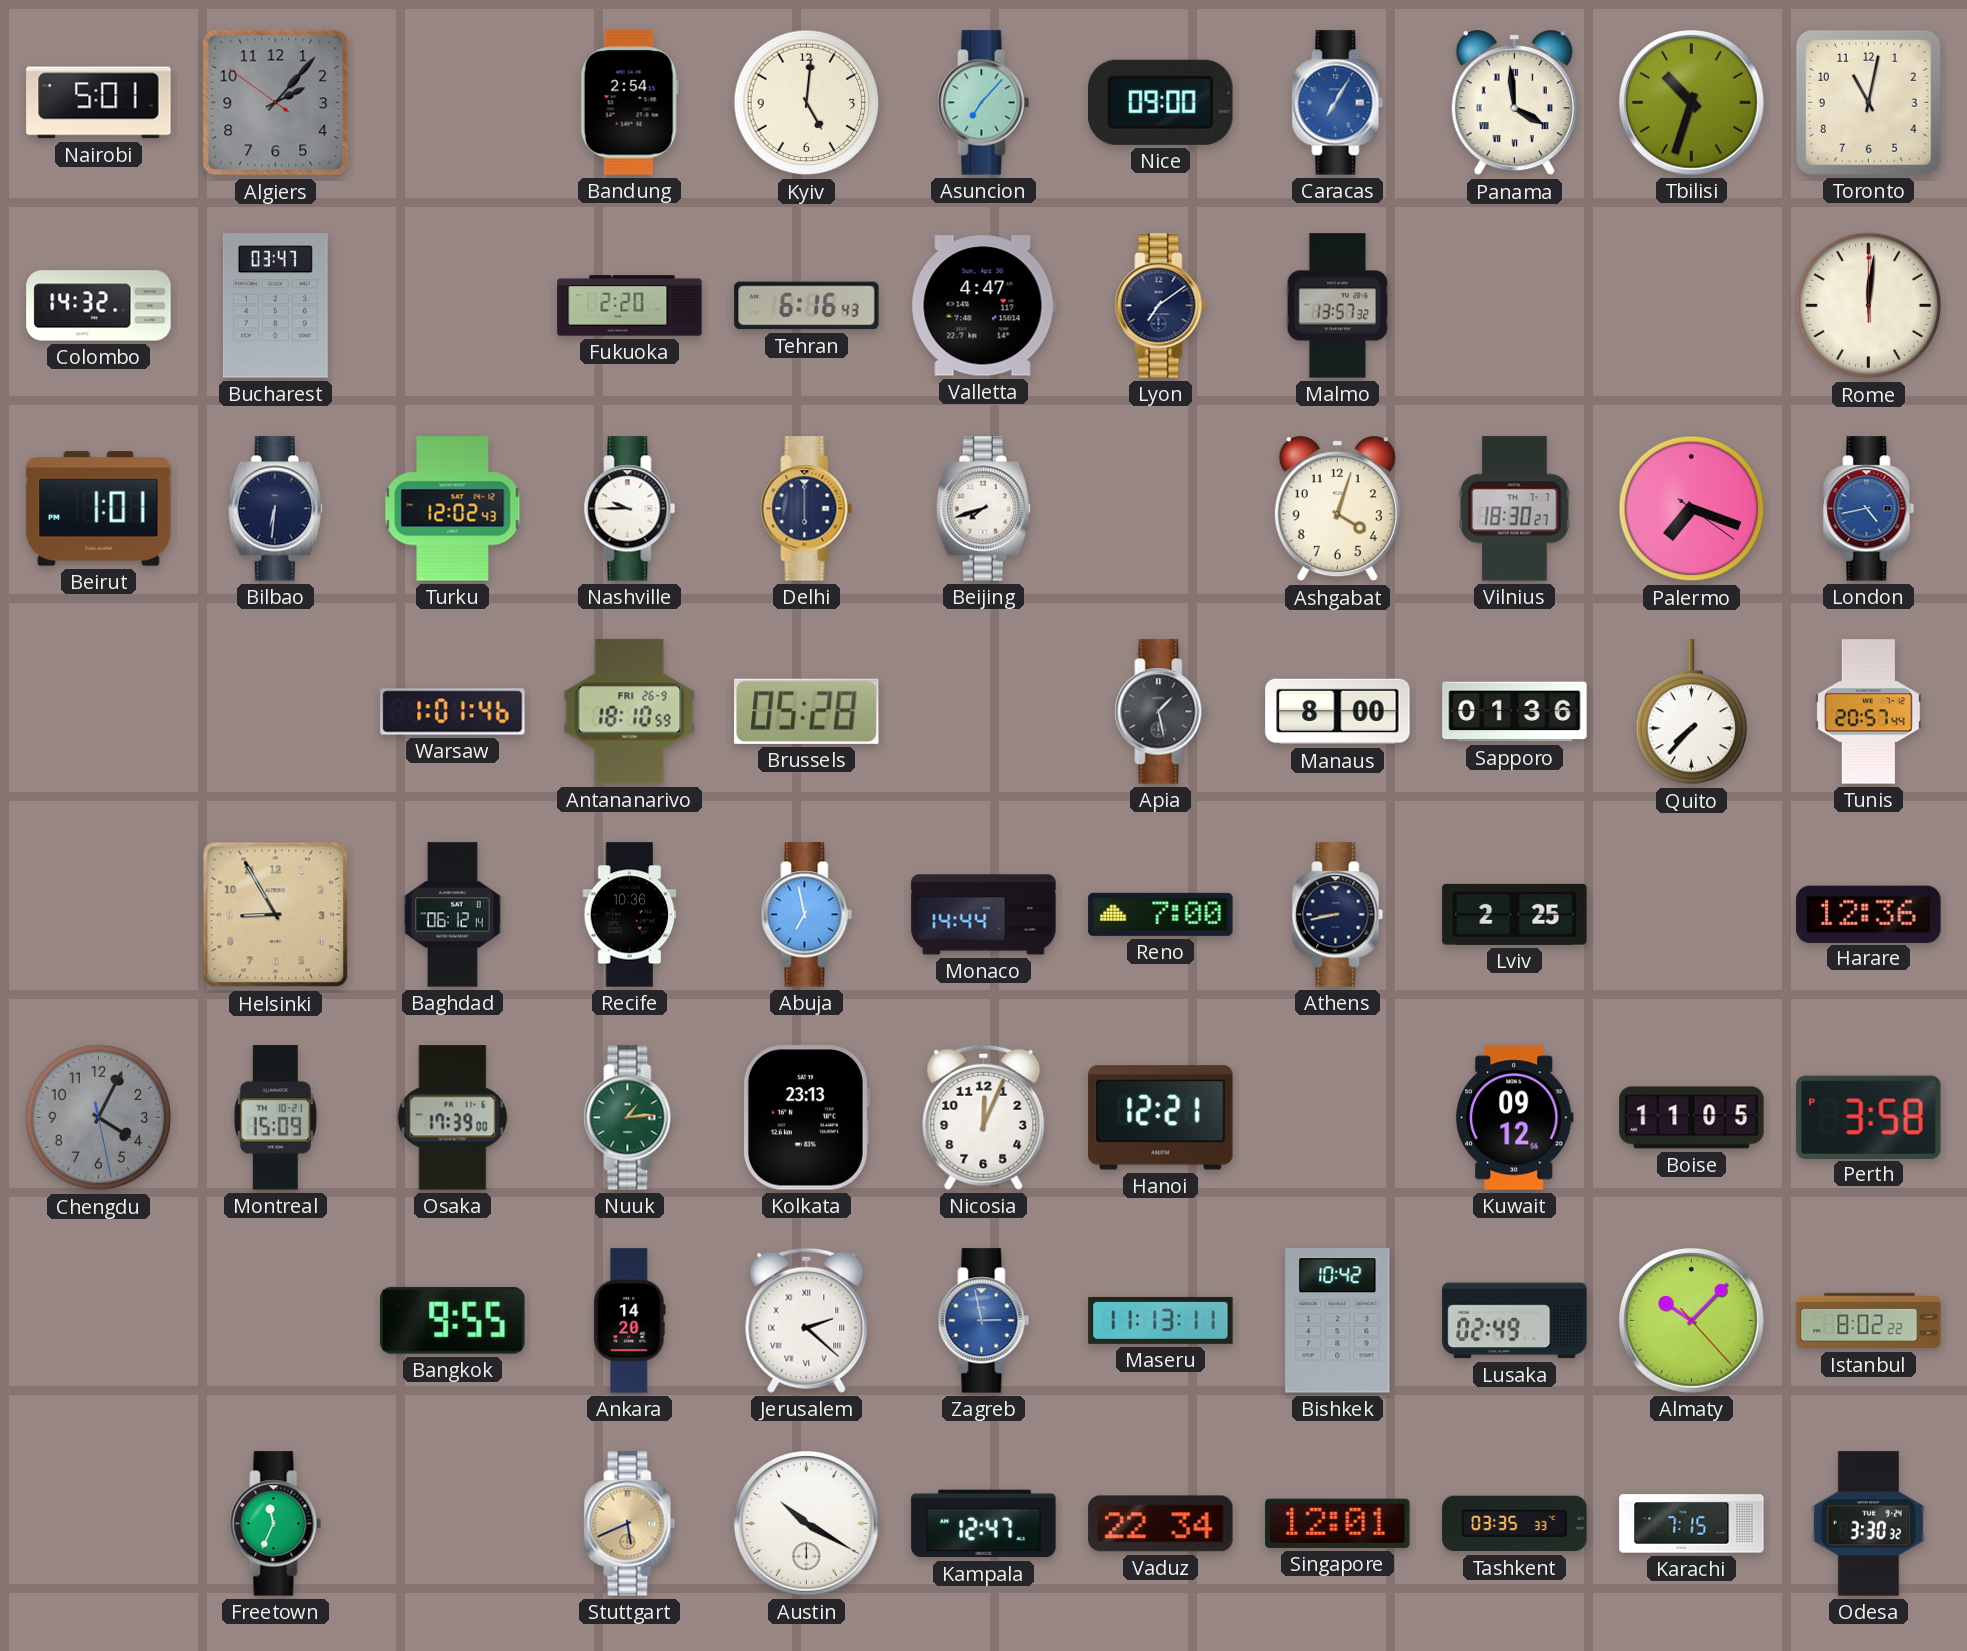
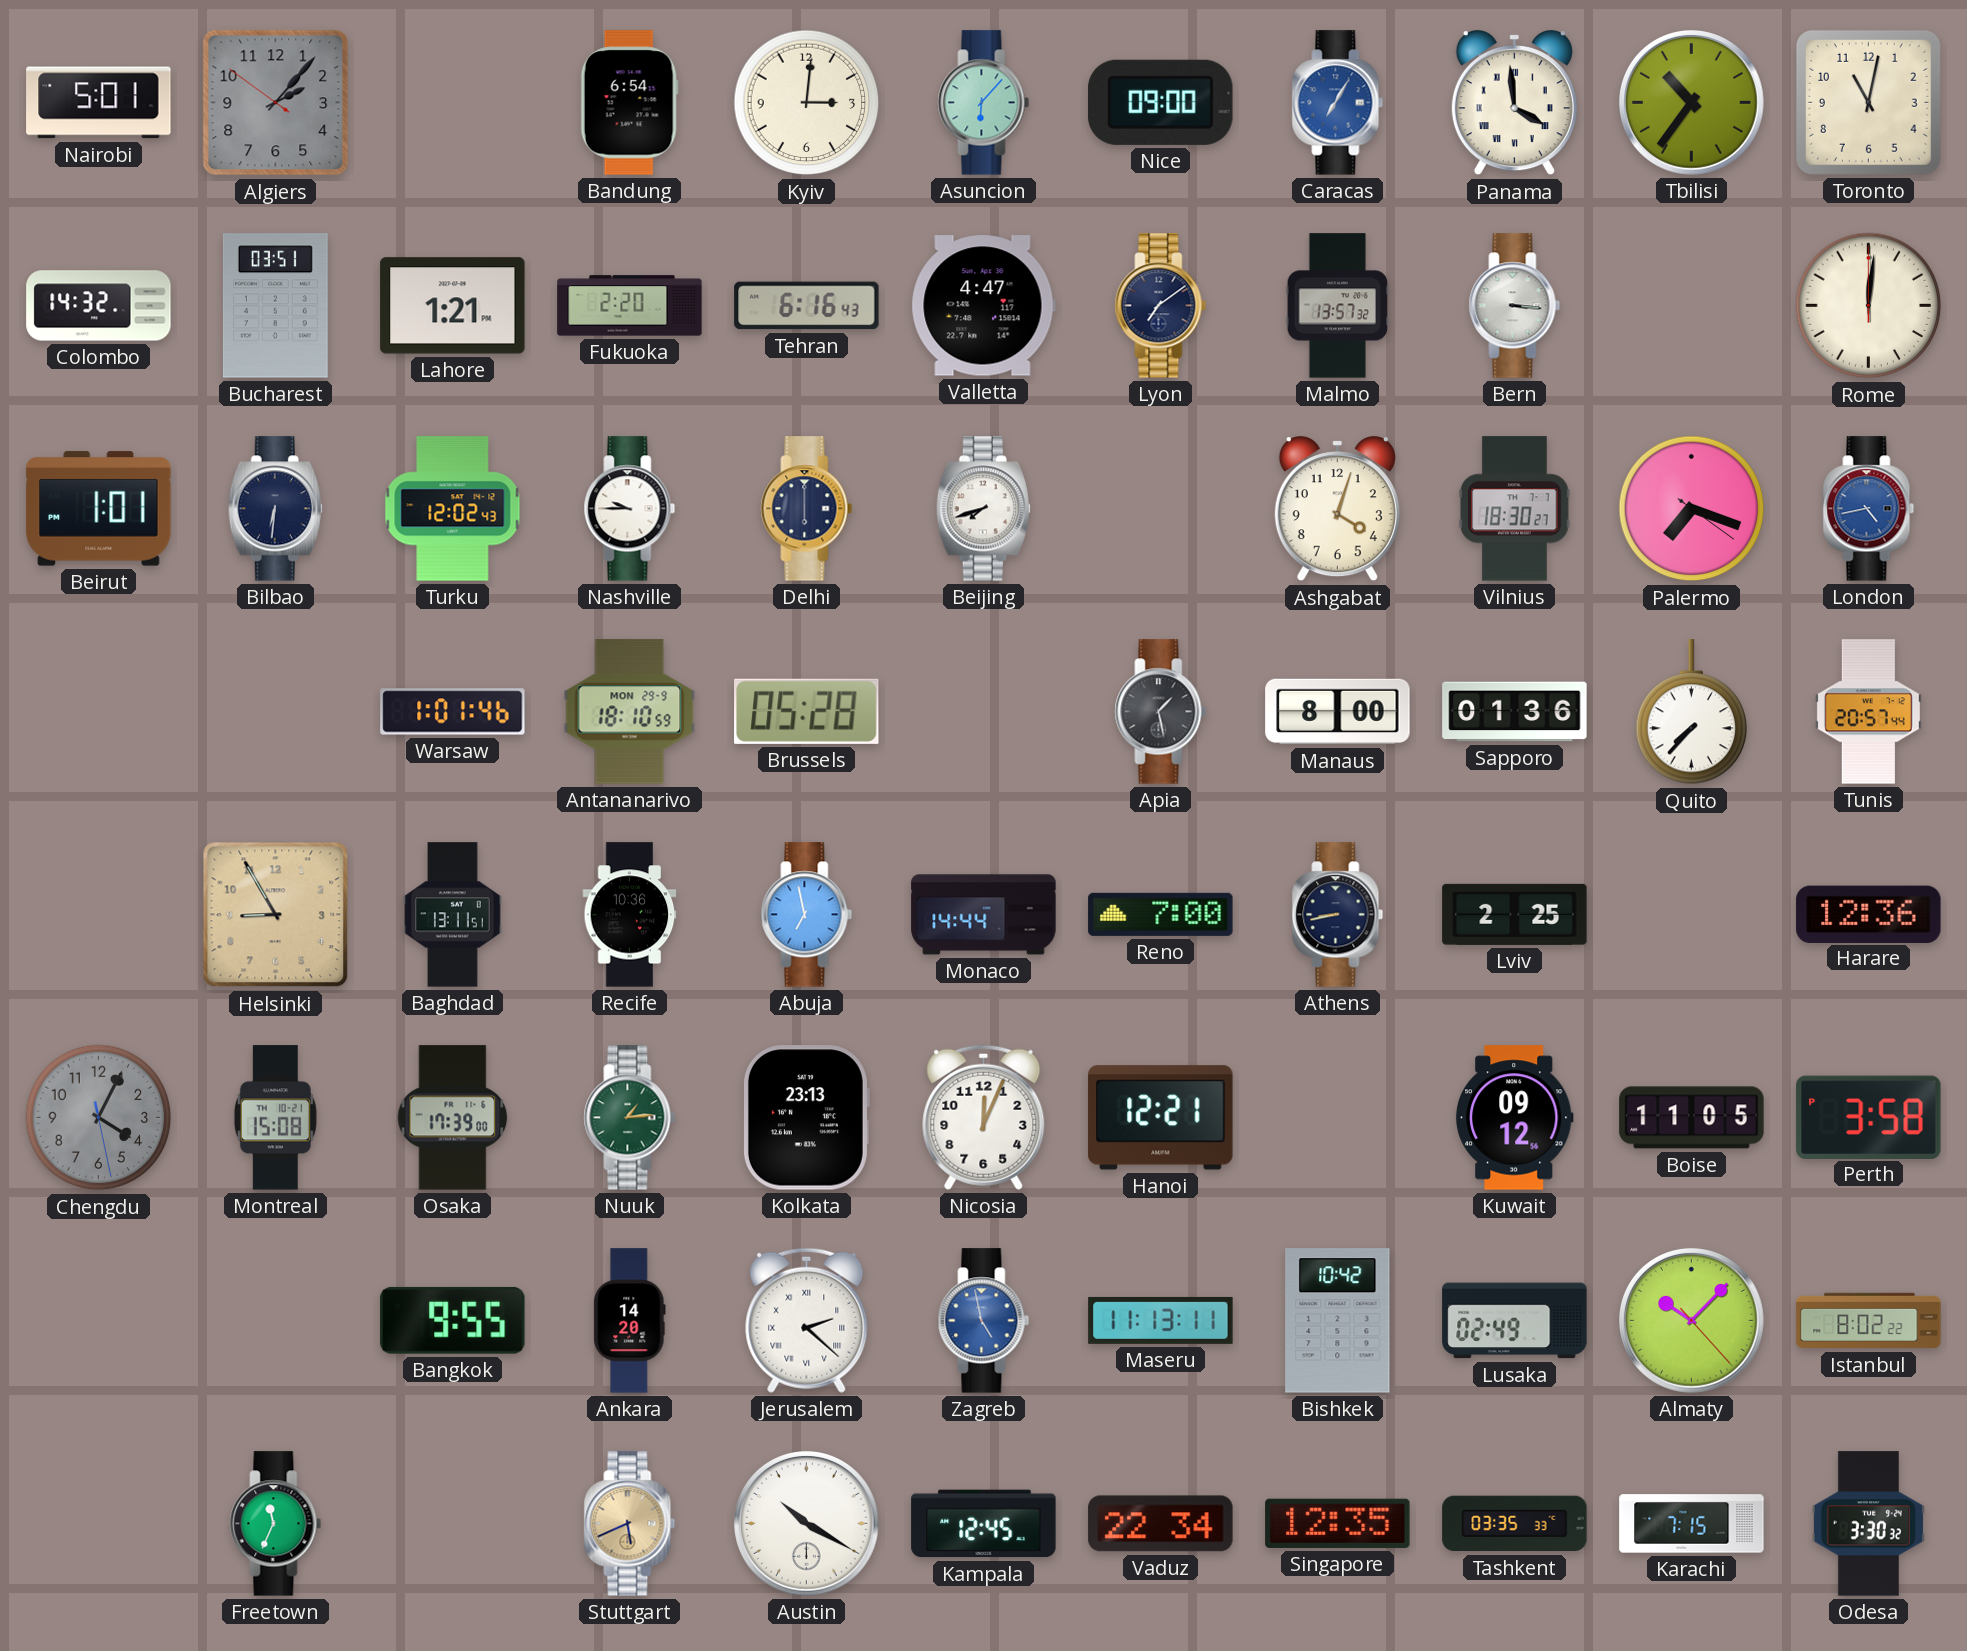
Bandung: 2:54 -> 6:54 (629, 103)
Kyiv: 5:01 -> 3:01 (807, 103)
Asuncion: 7:07 -> 6:07 (984, 103)
Tbilisi: 10:33 -> 10:36 (1691, 102)
Bucharest: 03:47 -> 03:51 (275, 306)
Lahore: none -> 1:21 (453, 306)
Bern: none -> 3:16 (1515, 306)
Antananarivo date: FRI 26-9 -> MON 29-9 (630, 712)
Baghdad: 06:12 -> 13:11 (453, 915)
Montreal: 15:09 -> 15:08 (275, 1118)
Zagreb: 2:58 -> 4:58 (984, 1321)
Kampala: 12:47 -> 12:45 (984, 1524)
Singapore: 12:01 -> 12:35 (1338, 1523)
